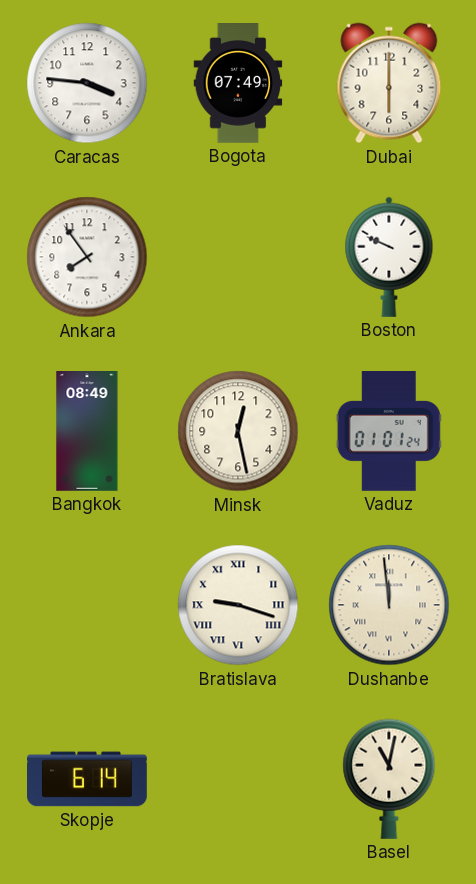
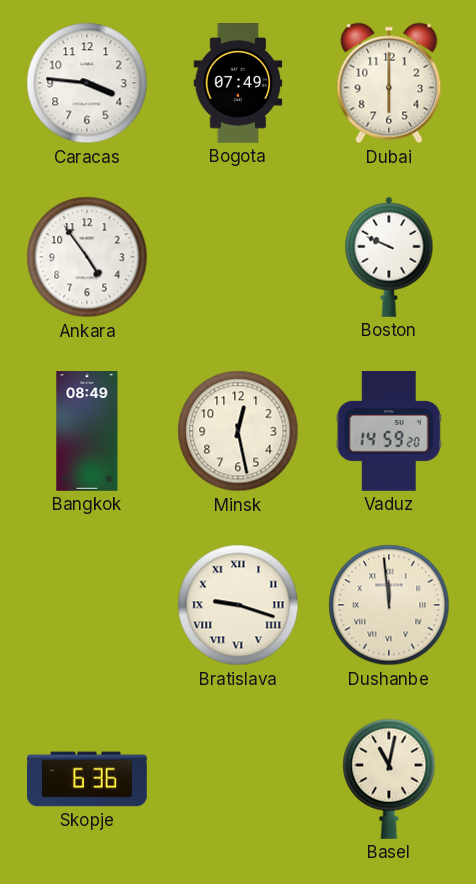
Ankara: 7:54 -> 4:54 (87, 257)
Vaduz: 01:01 -> 14:59 (389, 432)
Skopje: 6:14 -> 6:36 (88, 779)
